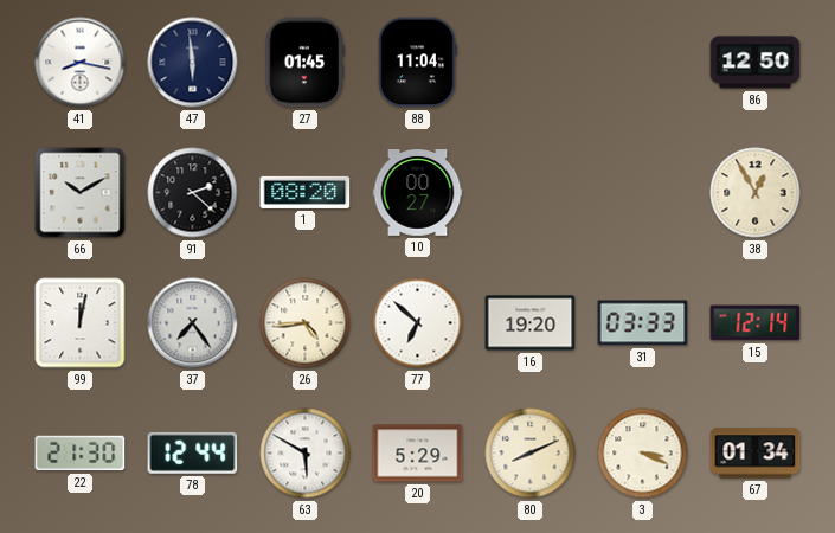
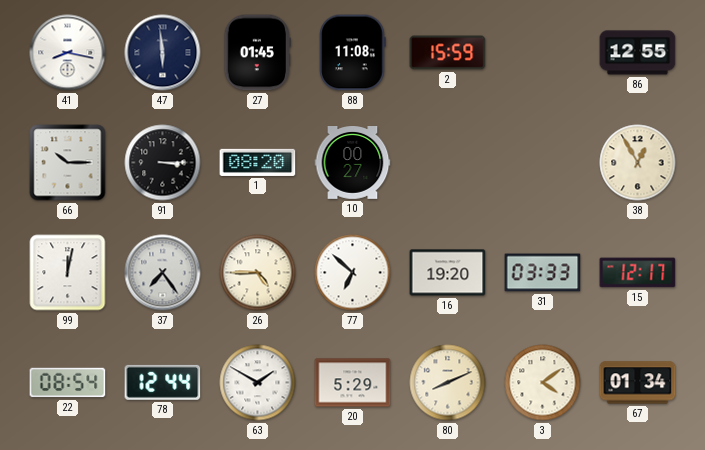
88: 11:04 -> 11:08 (353, 53)
2: none -> 15:59 (448, 53)
86: 12:50 -> 12:55 (638, 53)
66: 10:10 -> 10:15 (68, 163)
91: 2:22 -> 3:15 (163, 163)
26: 4:44 -> 4:45 (258, 273)
15: 12:14 -> 12:17 (638, 273)
22: 21:30 -> 08:54 (68, 383)
63: 5:50 -> 1:50 (258, 383)
3: 3:19 -> 4:09 (543, 383)
